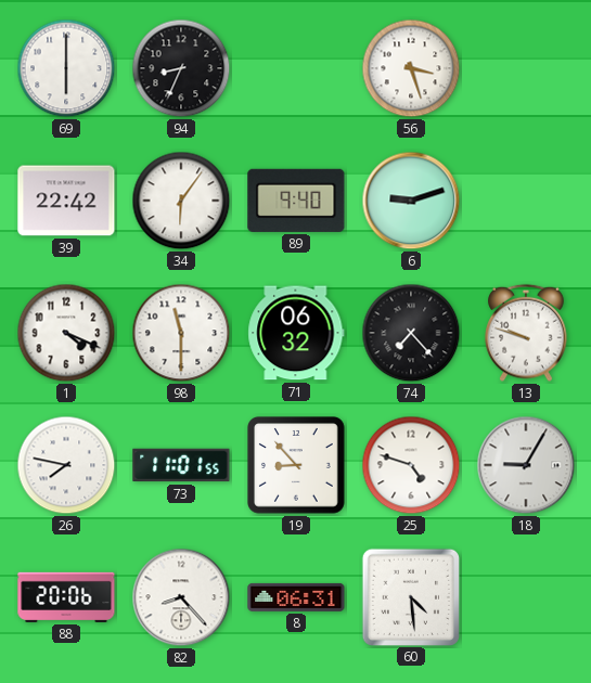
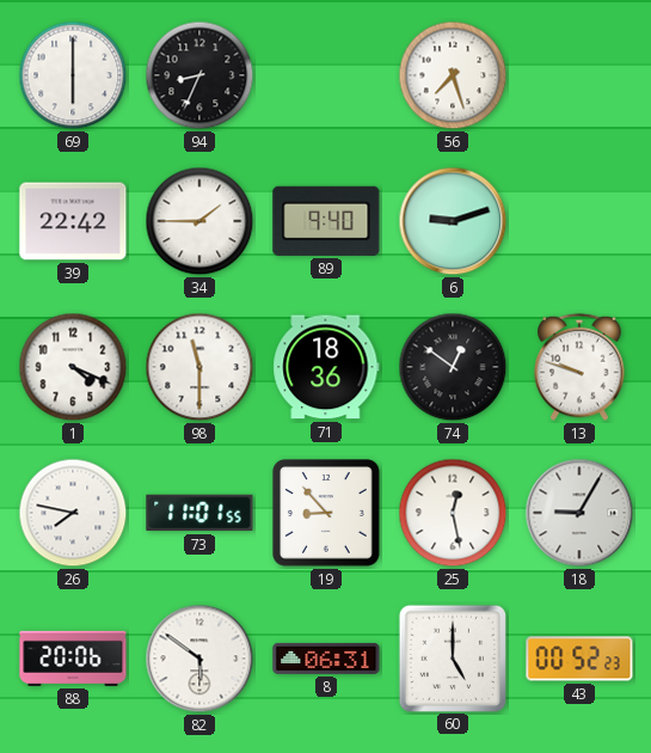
56: 3:27 -> 7:27 (453, 75)
34: 6:06 -> 1:45 (199, 221)
71: 06:32 -> 18:36 (326, 367)
74: 7:23 -> 12:51 (453, 367)
25: 4:48 -> 12:28 (453, 513)
82: 8:23 -> 5:51 (199, 659)
60: 4:29 -> 5:00 (452, 657)
43: none -> 00:52 (579, 659)
